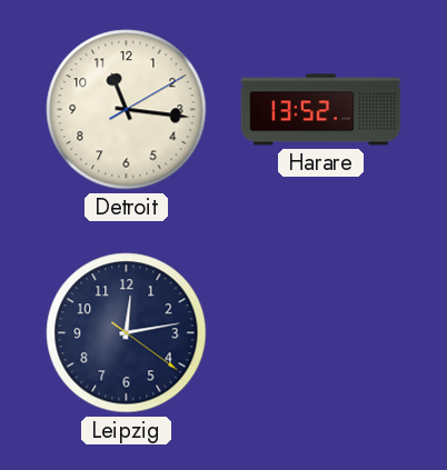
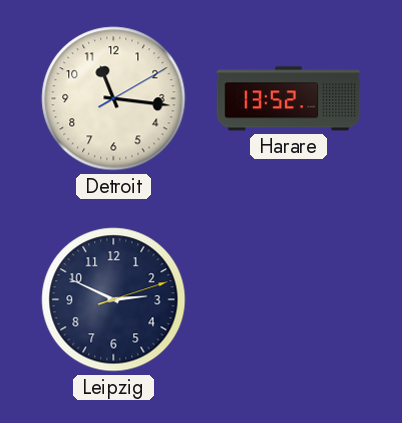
Leipzig: 12:13 -> 2:49 (114, 300)
